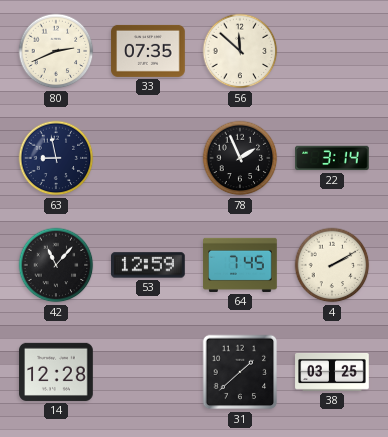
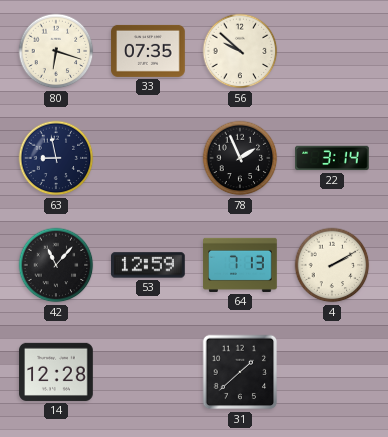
80: 2:41 -> 6:18 (56, 51)
56: 11:52 -> 9:52 (240, 51)
64: 7:45 -> 7:13 (240, 265)
38: 03:25 -> none (332, 372)
